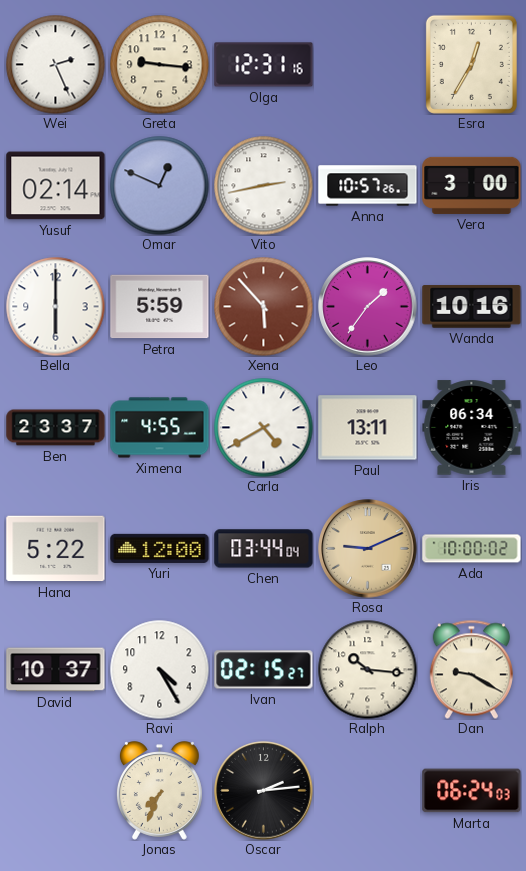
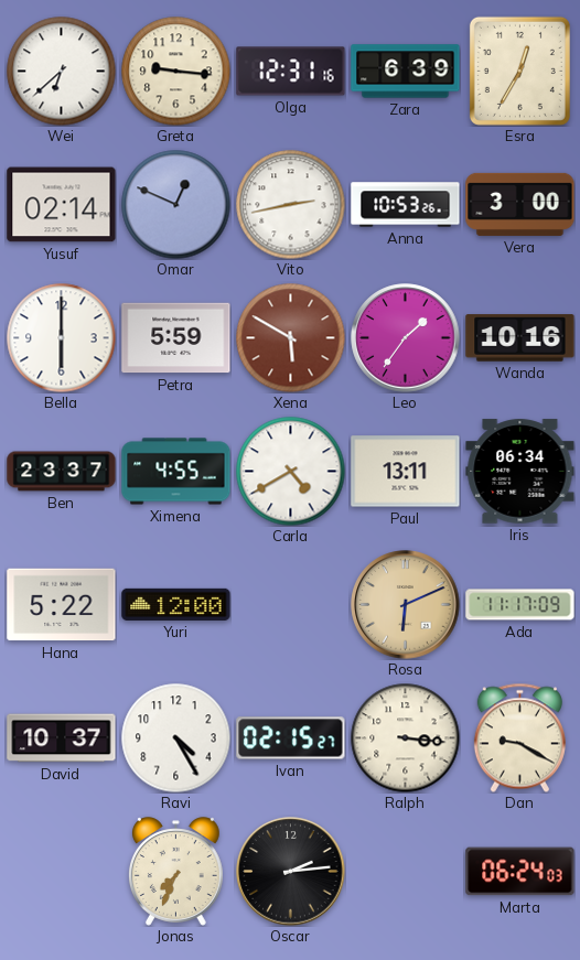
Wei: 2:26 -> 6:38 (62, 72)
Zara: none -> 6:39 (406, 72)
Anna: 10:57 -> 10:53 (406, 205)
Xena: 5:53 -> 5:50 (291, 338)
Chen: 03:44 -> none (264, 549)
Rosa: 9:11 -> 6:11 (406, 605)
Ada: 10:00 -> 11:17 (520, 605)
Ralph: 10:16 -> 3:16 (406, 738)
